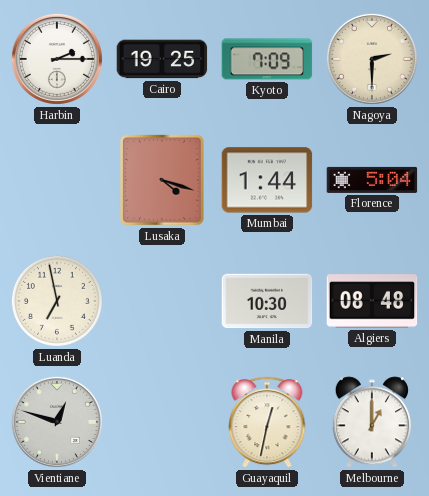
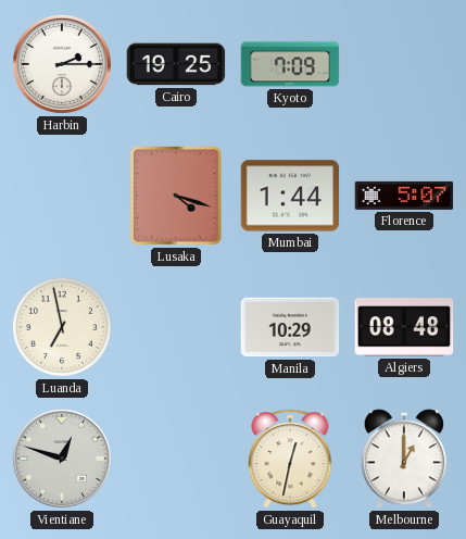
Nagoya: 2:30 -> none (372, 59)
Florence: 5:04 -> 5:07 (404, 196)
Manila: 10:30 -> 10:29 (290, 327)
